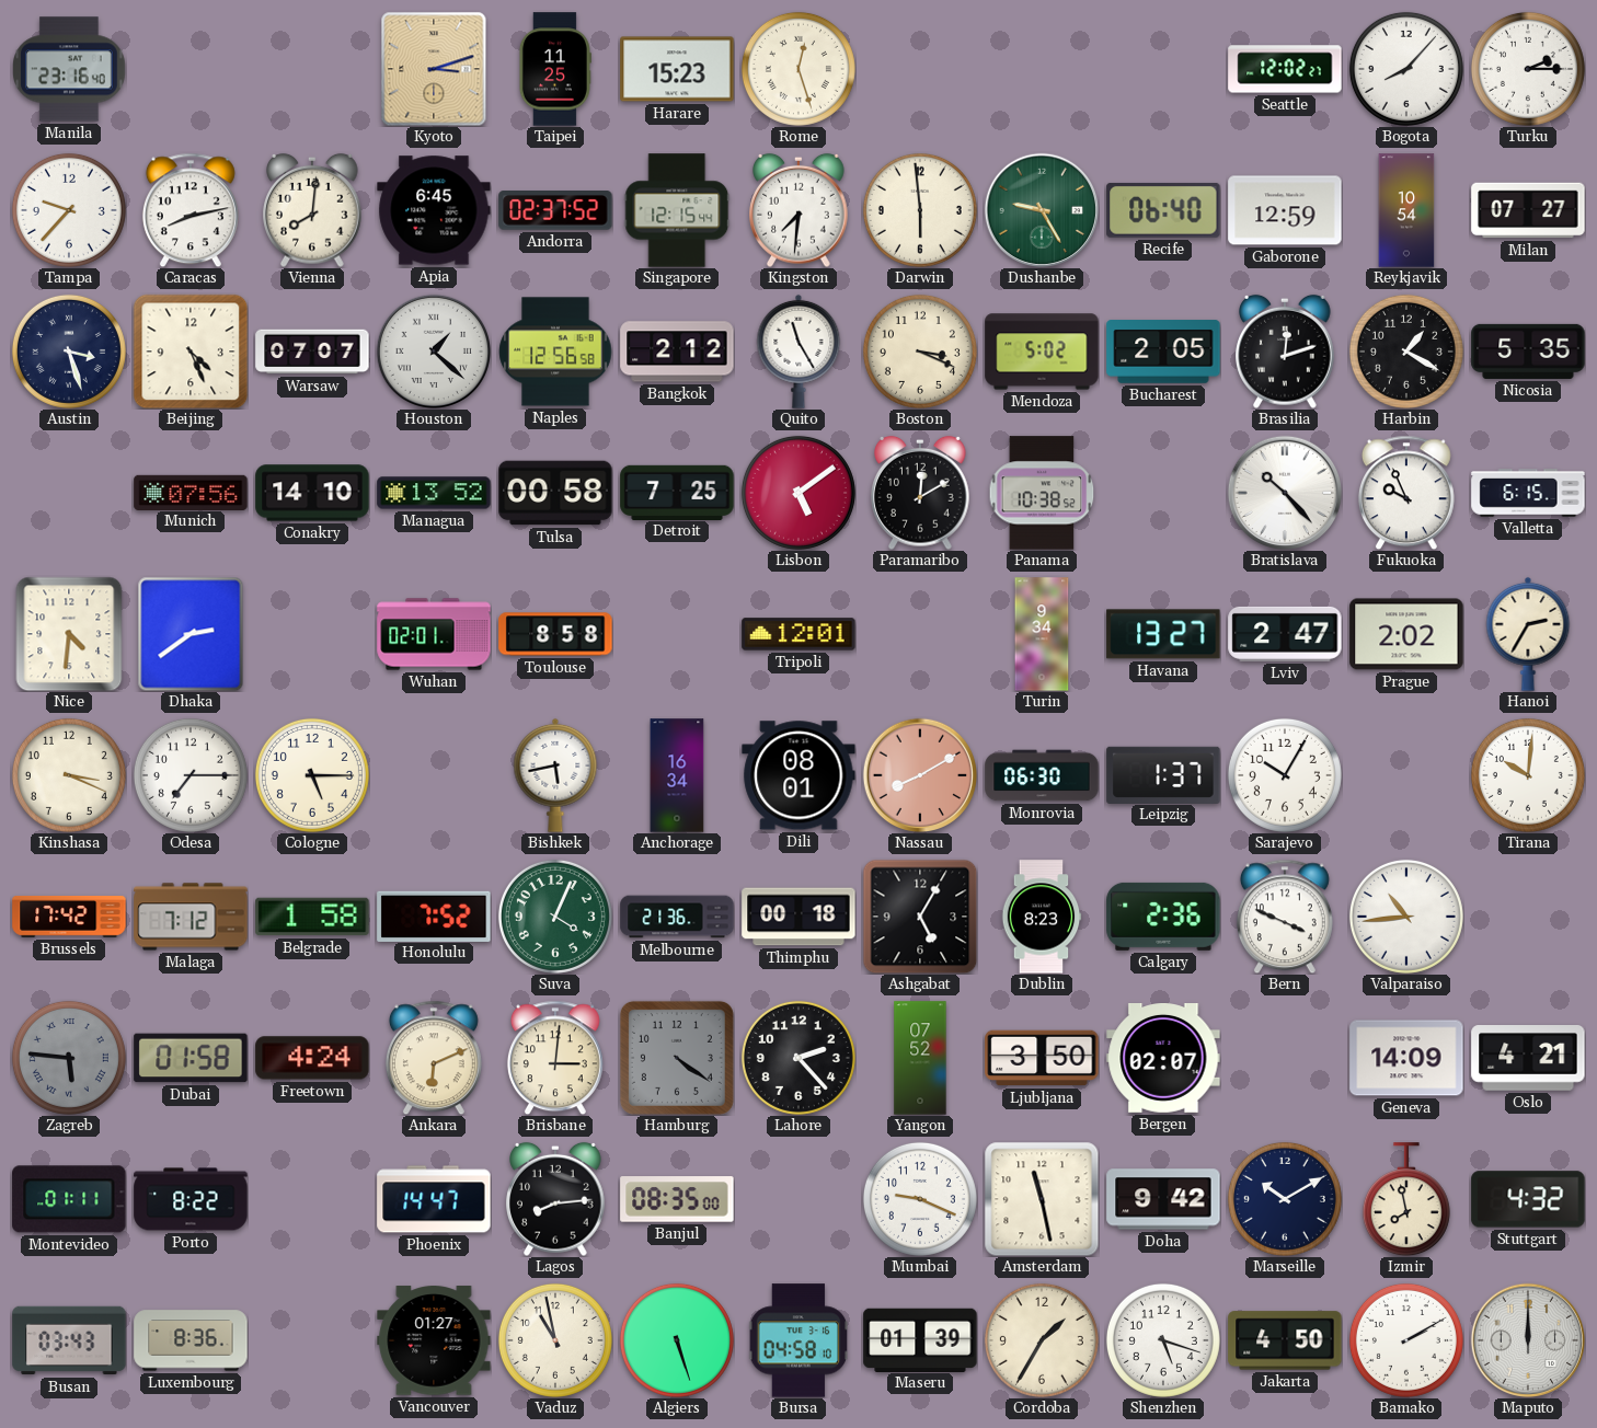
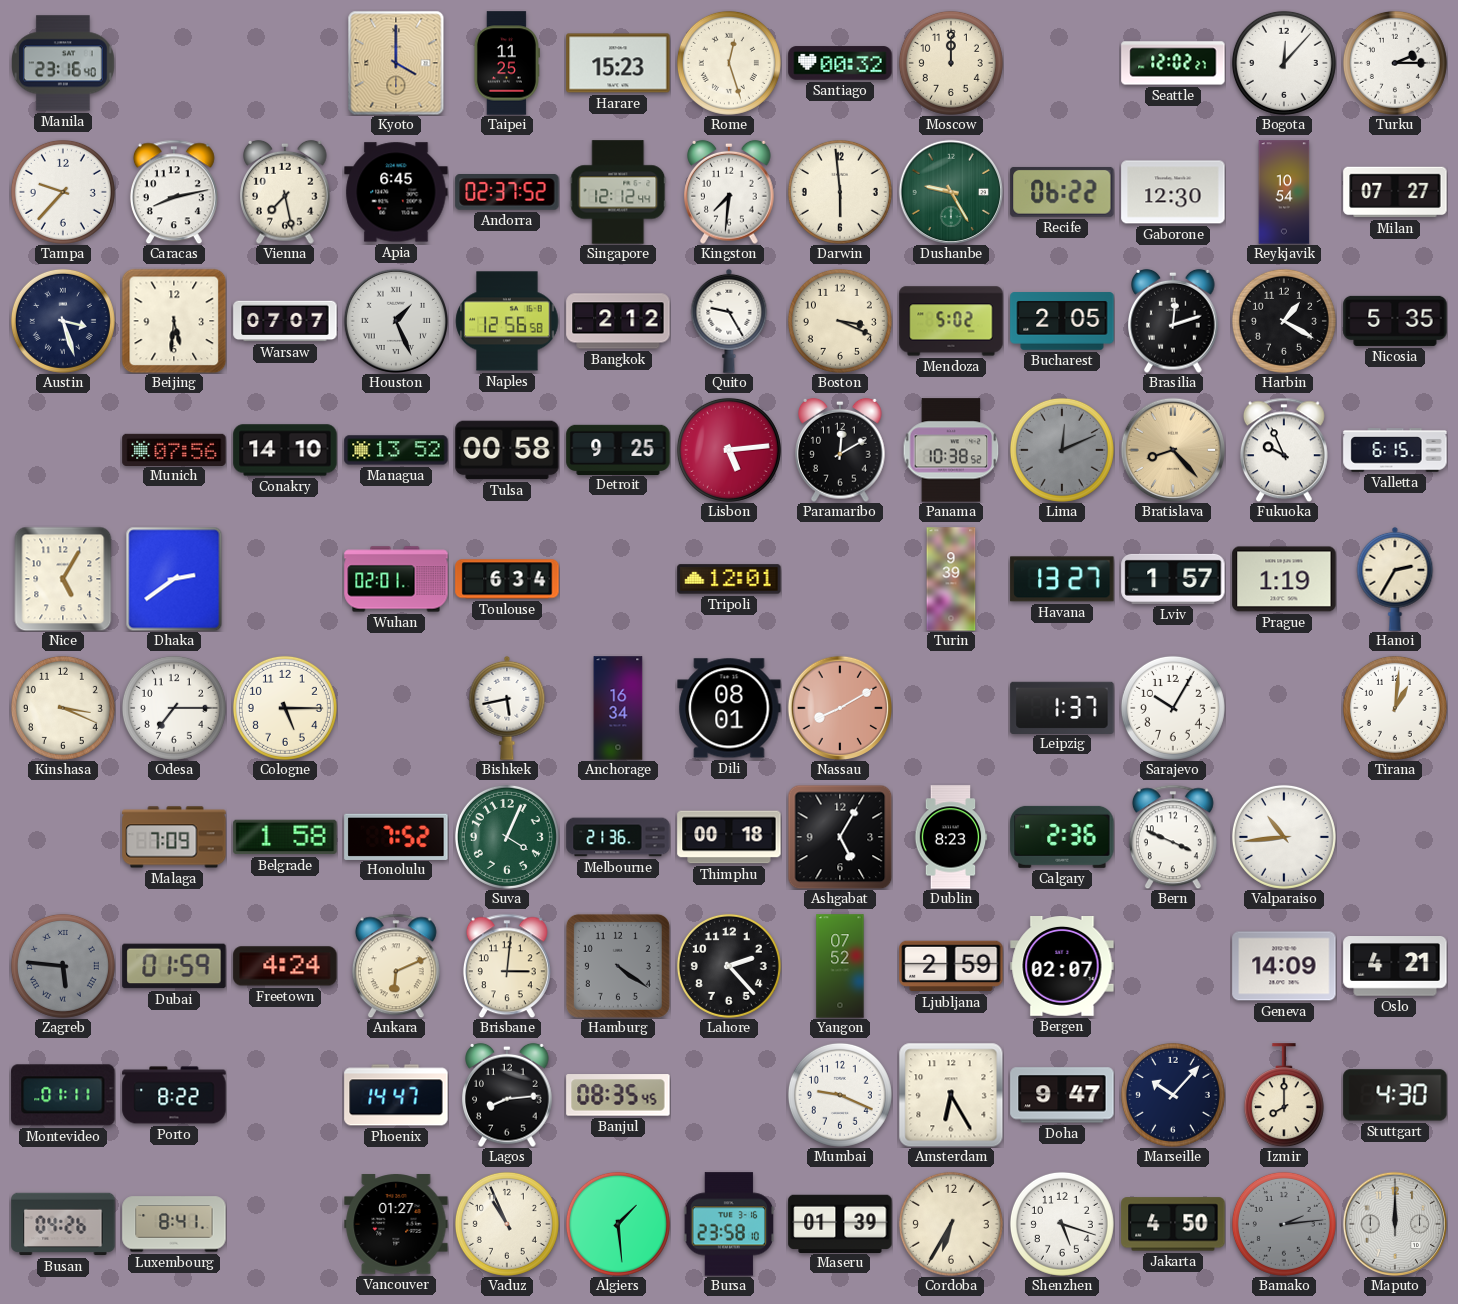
Kyoto: 3:12 -> 4:00 (396, 63)
Santiago: none -> 00:32 (840, 63)
Moscow: none -> 12:00 (951, 63)
Bogota: 8:07 -> 12:07 (1284, 63)
Vienna: 8:01 -> 7:28 (285, 192)
Singapore: 12:15 -> 12:12 (618, 192)
Recife: 06:40 -> 06:22 (1062, 192)
Gaborone: 12:59 -> 12:30 (1173, 192)
Beijing: 4:26 -> 5:31 (174, 321)
Houston: 1:22 -> 1:26 (395, 320)
Quito: 11:25 -> 9:25 (729, 321)
Detroit: 7:25 -> 9:25 (618, 449)
Lisbon: 5:09 -> 5:14 (729, 450)
Lima: none -> 12:11 (1062, 450)
Bratislava: 10:23 -> 8:23 (1172, 449)
Bratislava dial: white -> champagne (1172, 449)
Nice: 4:31 -> 5:05 (63, 579)
Toulouse: 8:58 -> 6:34 (507, 579)
Turin: 9:34 -> 9:39 (951, 579)
Lviv: 2:47 -> 1:57 (1173, 579)
Prague: 2:02 -> 1:19 (1284, 579)
Monrovia: 06:30 -> none (1042, 775)
Tirana: 10:01 -> 1:01 (1395, 708)
Brussels: 17:42 -> none (69, 917)
Malaga: 7:12 -> 7:09 (174, 837)
Dubai: 01:58 -> 01:59 (174, 966)
Ljubljana: 3:50 -> 2:59 (951, 966)
Banjul: 08:35:00 -> 08:35:45 (618, 1095)
Amsterdam: 11:28 -> 6:25 (951, 1095)
Doha: 9:42 -> 9:47 (1062, 1095)
Marseille: 10:10 -> 10:07 (1173, 1095)
Izmir: 7:58 -> 8:00 (1284, 1095)
Stuttgart: 4:32 -> 4:30 (1395, 1095)
Busan: 03:43 -> 04:26 (63, 1224)
Luxembourg: 8:36 -> 8:41 (174, 1224)
Vaduz: 10:58 -> 10:56 (507, 1224)
Algiers: 5:27 -> 1:29 (618, 1224)
Bursa: 04:58 -> 23:58 (728, 1224)
Cordoba: 1:35 -> 6:35 (951, 1224)
Bamako: 2:10 -> 2:14 (1284, 1224)
Bamako dial: white -> grey (1284, 1224)
